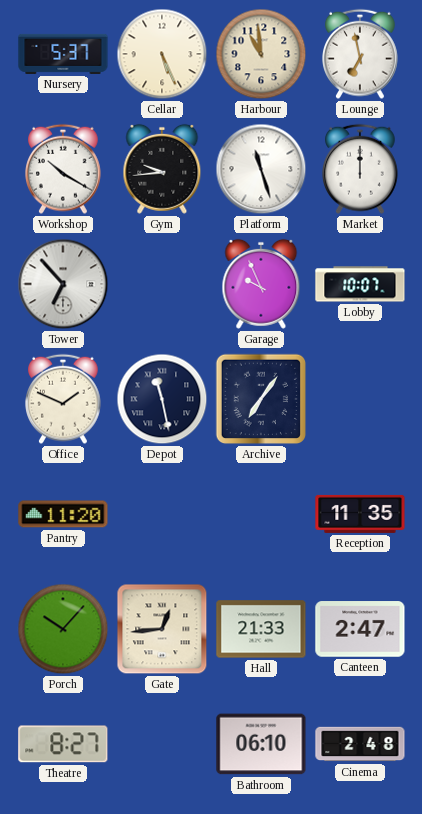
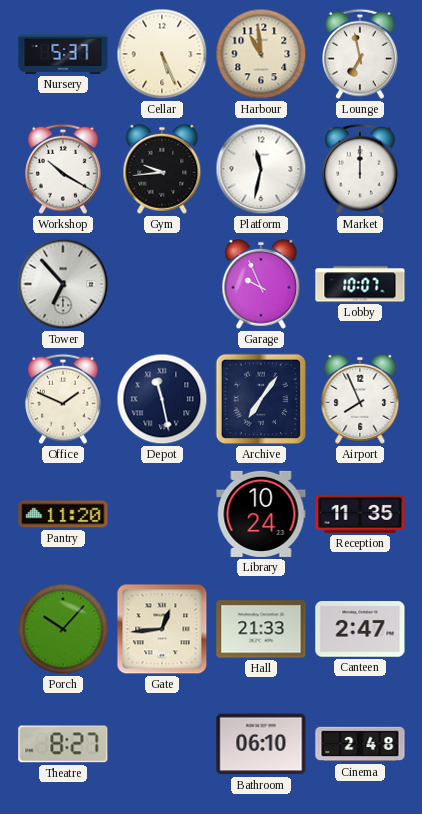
Platform: 11:27 -> 11:32 (261, 169)
Airport: none -> 7:56 (360, 399)
Library: none -> 10:24 (261, 514)
